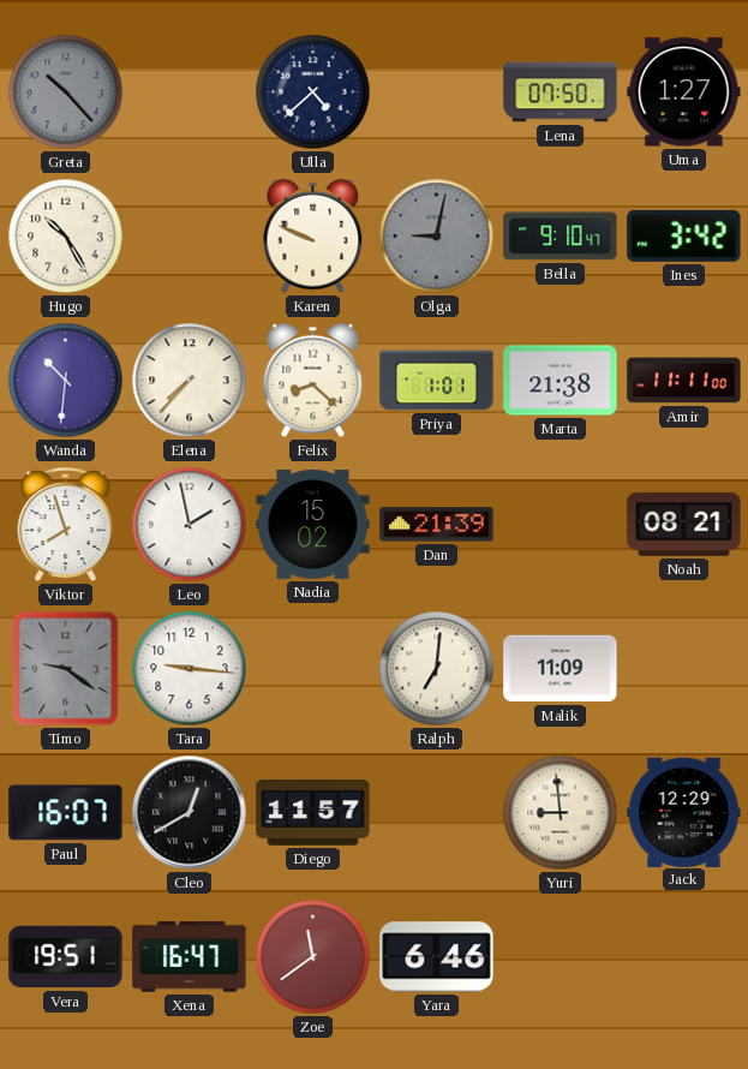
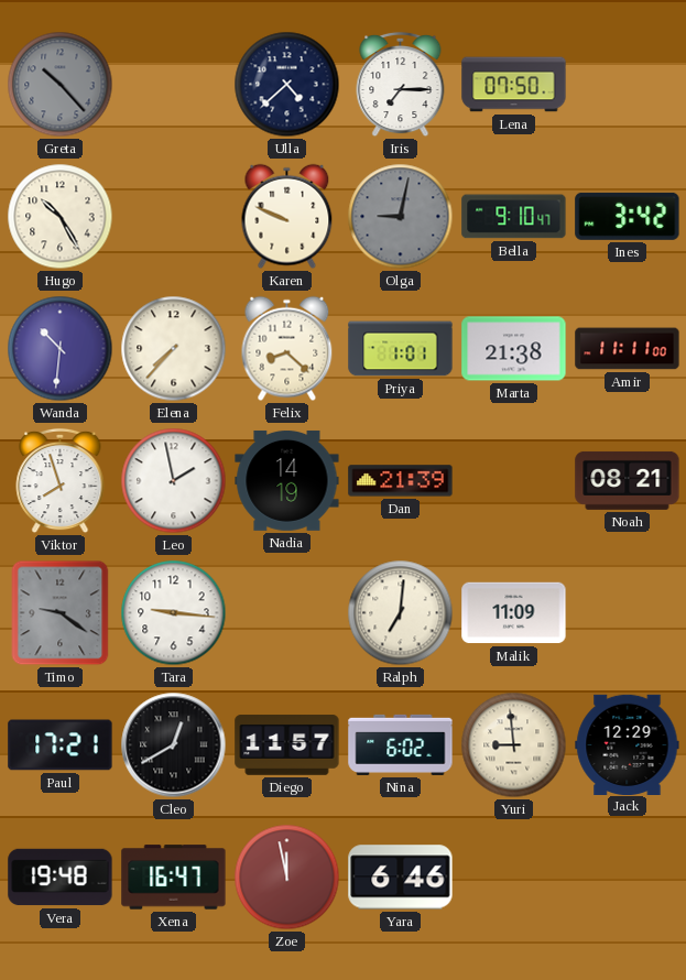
Iris: none -> 7:15 (401, 85)
Uma: 1:27 -> none (684, 92)
Nadia: 15:02 -> 14:19 (287, 480)
Paul: 16:07 -> 17:21 (61, 745)
Nina: none -> 6:02 (401, 744)
Vera: 19:51 -> 19:48 (61, 878)
Zoe: 11:39 -> 11:58 (287, 878)
